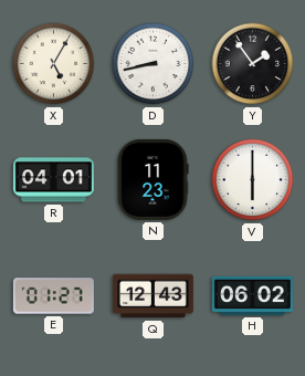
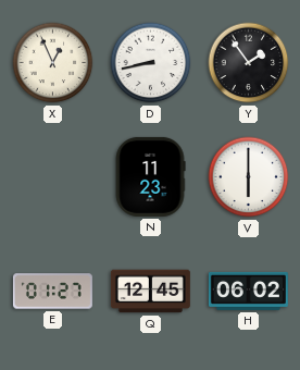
X: 5:05 -> 12:56 (53, 63)
R: 04:01 -> none (53, 180)
Q: 12:43 -> 12:45 (150, 292)
